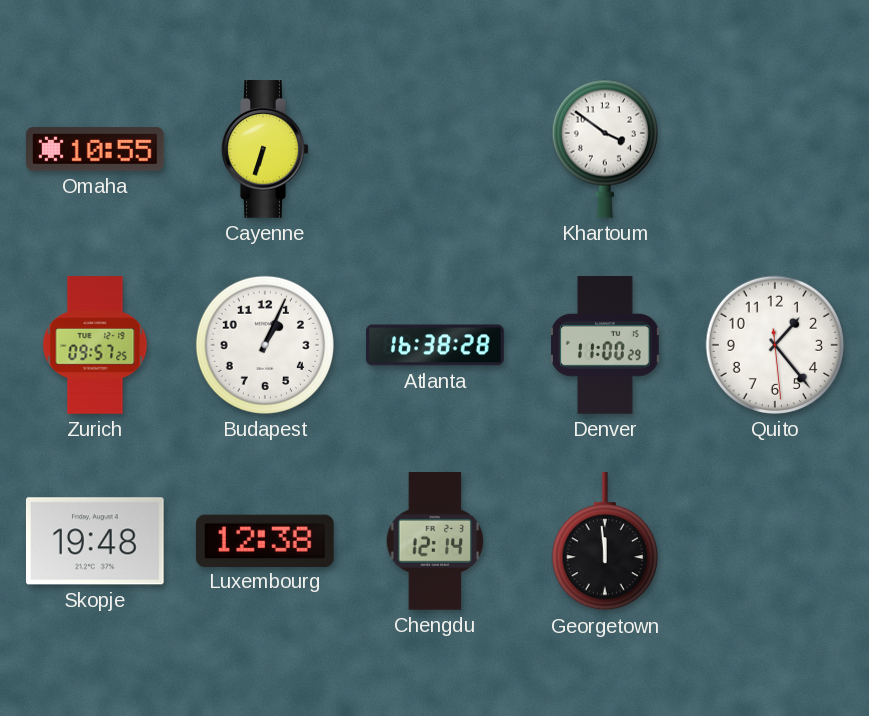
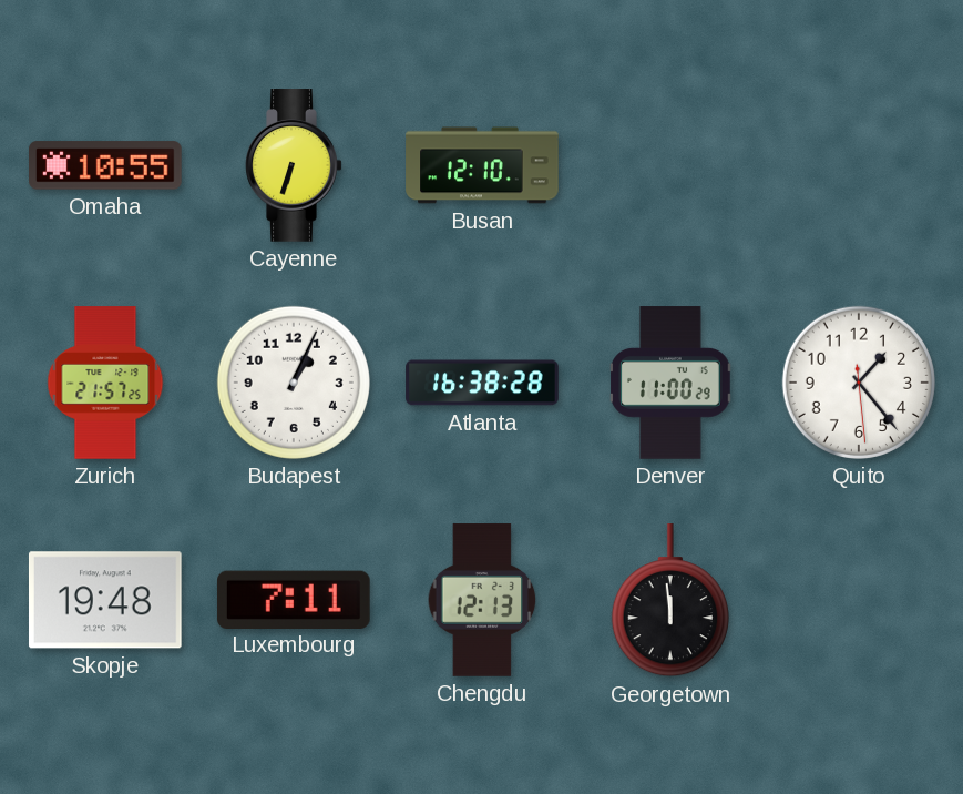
Busan: none -> 12:10 (482, 165)
Khartoum: 3:51 -> none (605, 149)
Zurich: 09:57 -> 21:57 (105, 383)
Luxembourg: 12:38 -> 7:11 (294, 599)
Chengdu: 12:14 -> 12:13 (482, 600)
